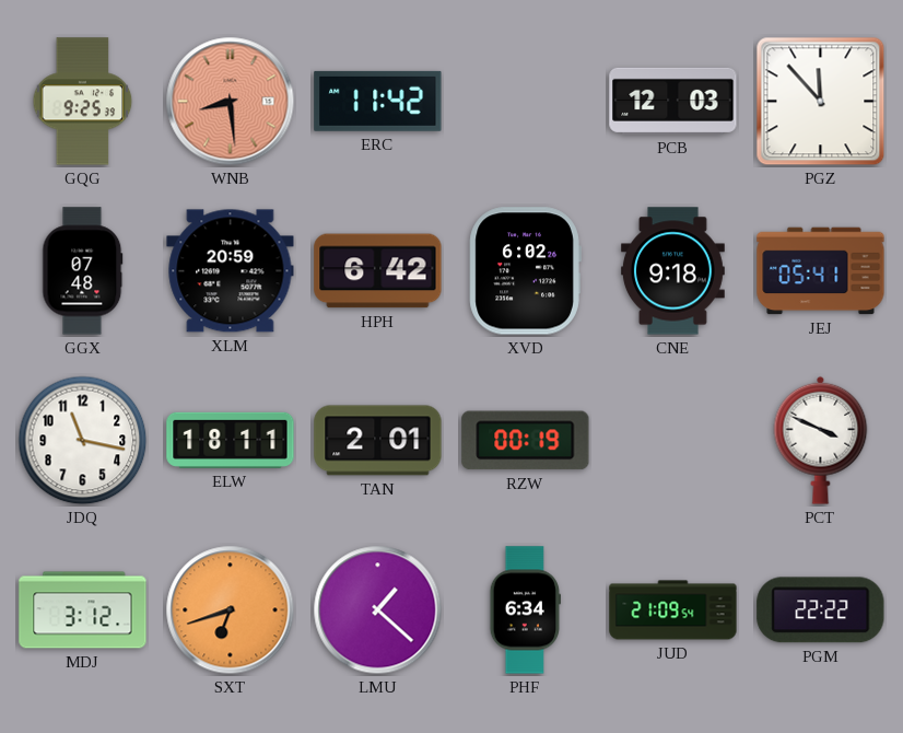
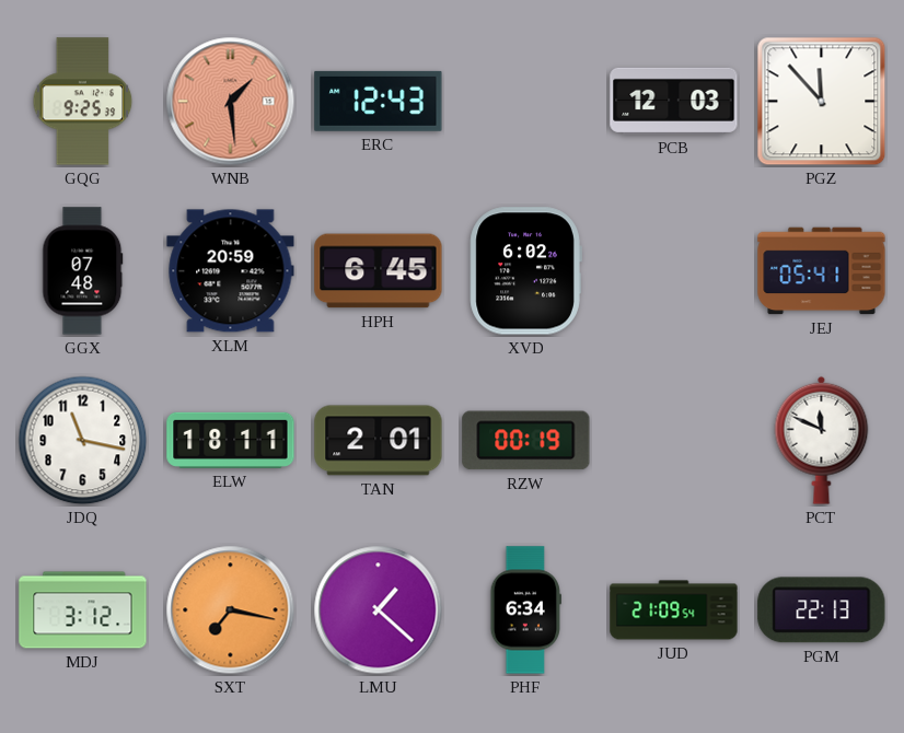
WNB: 8:29 -> 1:29 (231, 102)
ERC: 11:42 -> 12:43 (379, 101)
HPH: 6:42 -> 6:45 (379, 271)
CNE: 9:18 -> none (672, 271)
PCT: 3:49 -> 11:49 (822, 440)
SXT: 6:42 -> 7:17 (231, 610)
PGM: 22:22 -> 22:13 (822, 610)
